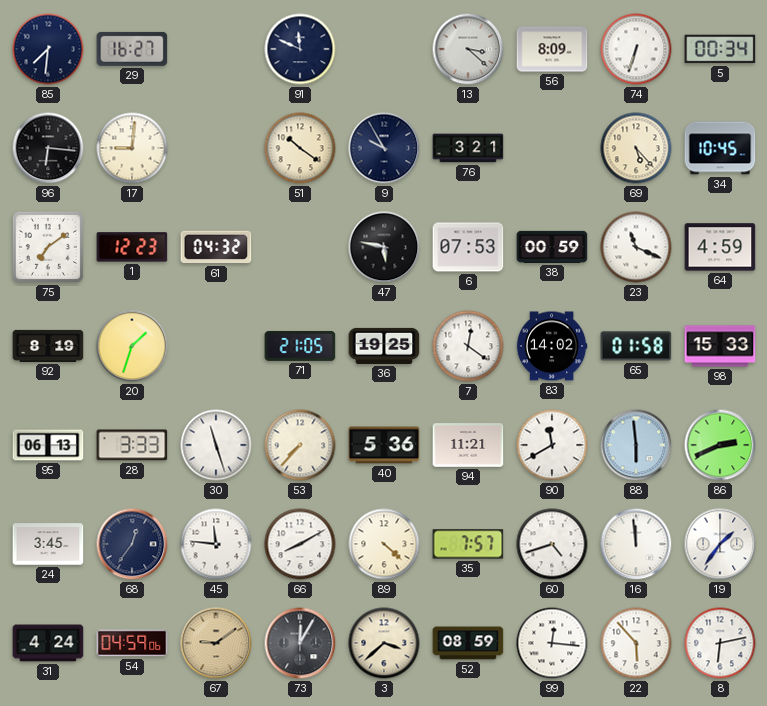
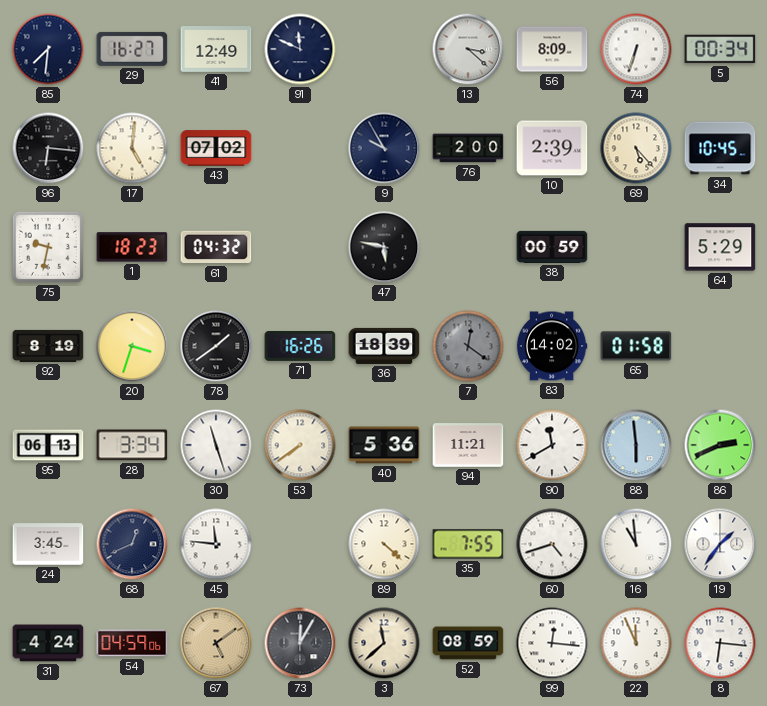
41: none -> 12:49 (216, 50)
17: 9:01 -> 5:01 (132, 148)
43: none -> 07:02 (216, 148)
51: 10:21 -> none (300, 148)
76: 3:21 -> 2:00 (468, 148)
10: none -> 2:39 (552, 148)
75: 7:09 -> 9:32 (48, 247)
1: 12:23 -> 18:23 (132, 247)
6: 07:53 -> none (468, 247)
23: 11:19 -> none (636, 247)
64: 4:59 -> 5:29 (720, 247)
20: 1:33 -> 3:33 (132, 346)
78: none -> 1:39 (216, 346)
71: 21:05 -> 16:26 (300, 346)
36: 19:25 -> 18:39 (384, 346)
7 dial: white -> grey (468, 346)
98: 15:33 -> none (720, 346)
28: 3:33 -> 3:34 (132, 445)
53: 7:37 -> 7:39 (300, 445)
68: 12:36 -> 12:41 (132, 544)
66: 8:10 -> none (300, 544)
35: 7:57 -> 7:55 (468, 544)
16: 11:59 -> 10:59 (636, 544)
67: 9:09 -> 5:09 (216, 643)
3: 3:38 -> 11:38 (384, 643)
22: 5:53 -> 11:56 (636, 643)
8: 6:13 -> 6:16 (720, 643)
